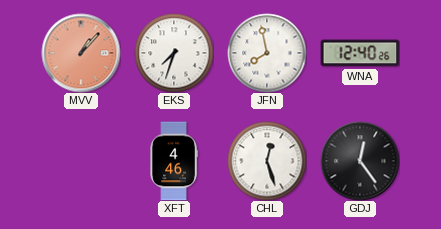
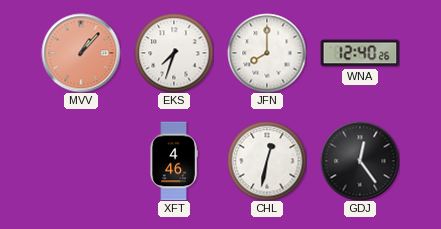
JFN: 7:58 -> 8:00 (267, 53)
CHL: 12:27 -> 12:32 (267, 161)
